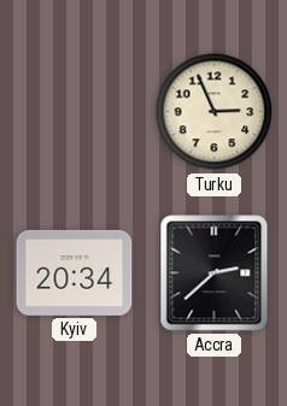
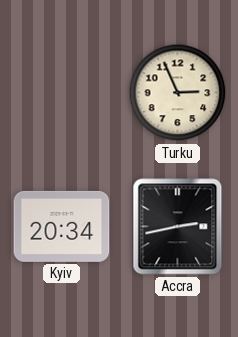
Accra: 2:38 -> 2:43 (178, 227)
